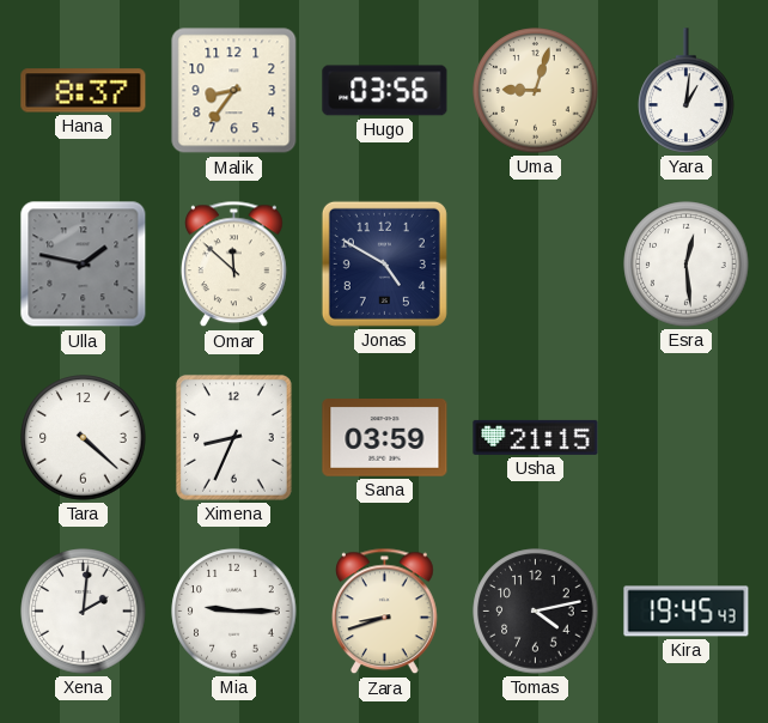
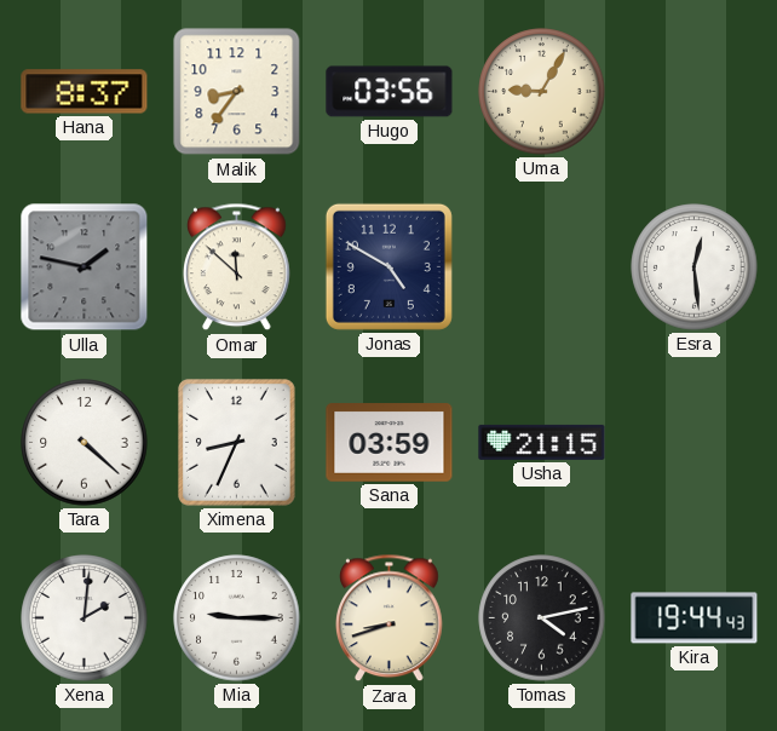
Uma: 9:03 -> 9:05 (542, 92)
Yara: 1:01 -> none (687, 91)
Kira: 19:45 -> 19:44 (695, 618)
